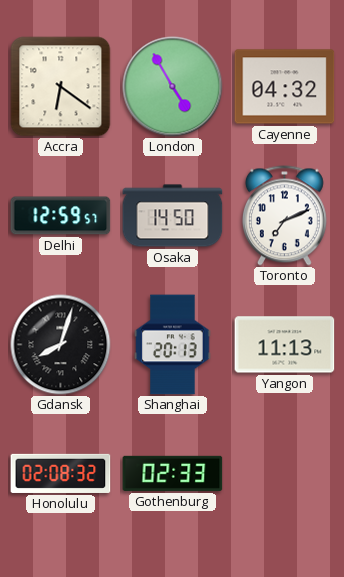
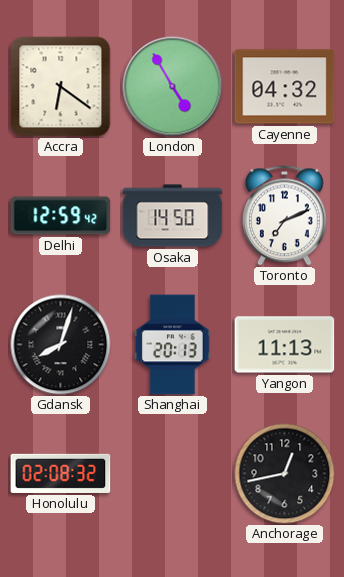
Delhi: 12:59:57 -> 12:59:42 (61, 216)
Gothenburg: 02:33 -> none (173, 473)
Anchorage: none -> 12:43 (285, 474)
